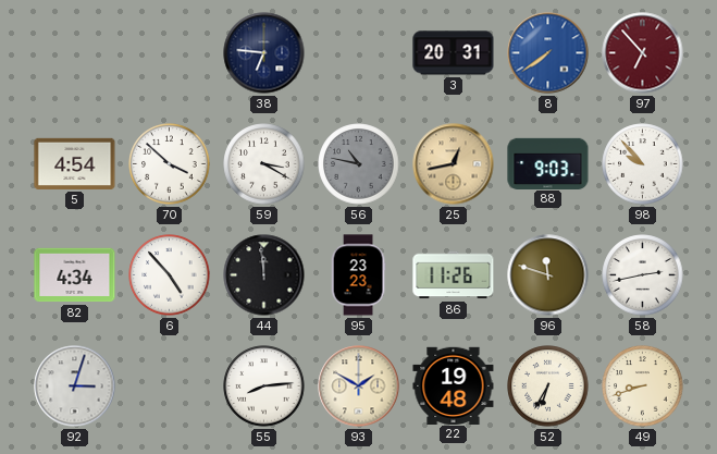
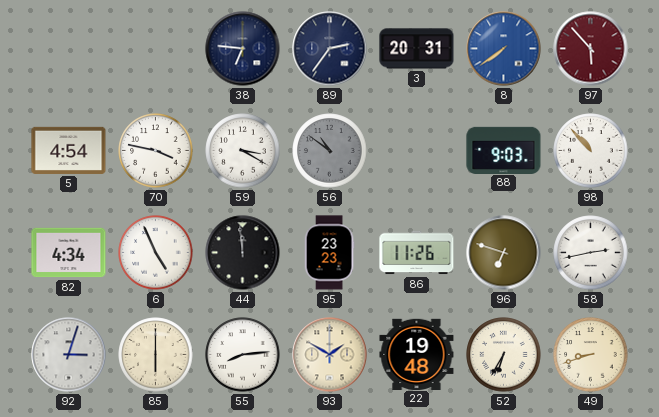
89: none -> 2:36 (330, 49)
97: 6:53 -> 5:53 (591, 49)
70: 3:52 -> 3:47 (156, 151)
56: 10:47 -> 10:51 (330, 151)
25: 12:43 -> none (454, 164)
98: 9:53 -> 10:53 (591, 151)
6: 4:53 -> 4:56 (156, 253)
96: 11:48 -> 6:48 (504, 253)
85: none -> 6:00 (156, 355)
